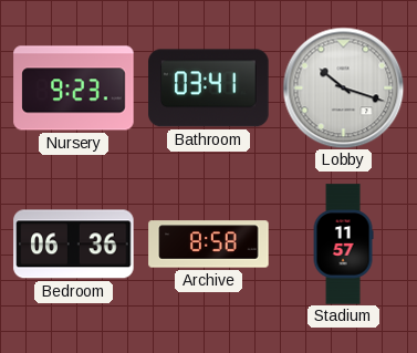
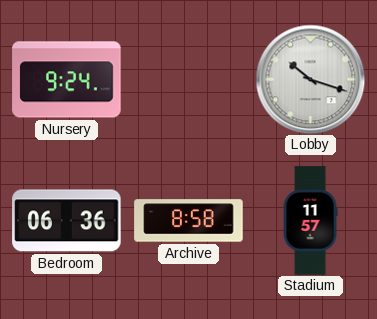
Nursery: 9:23 -> 9:24 (67, 80)
Bathroom: 03:41 -> none (209, 89)
